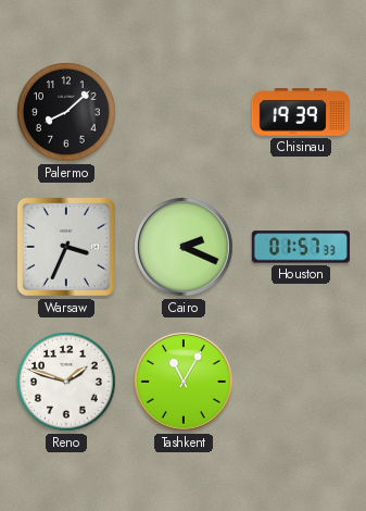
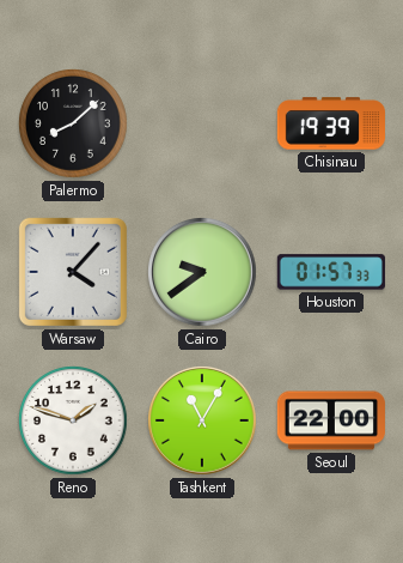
Warsaw: 3:34 -> 4:07 (73, 272)
Cairo: 2:19 -> 9:39 (203, 273)
Seoul: none -> 22:00 (331, 420)
